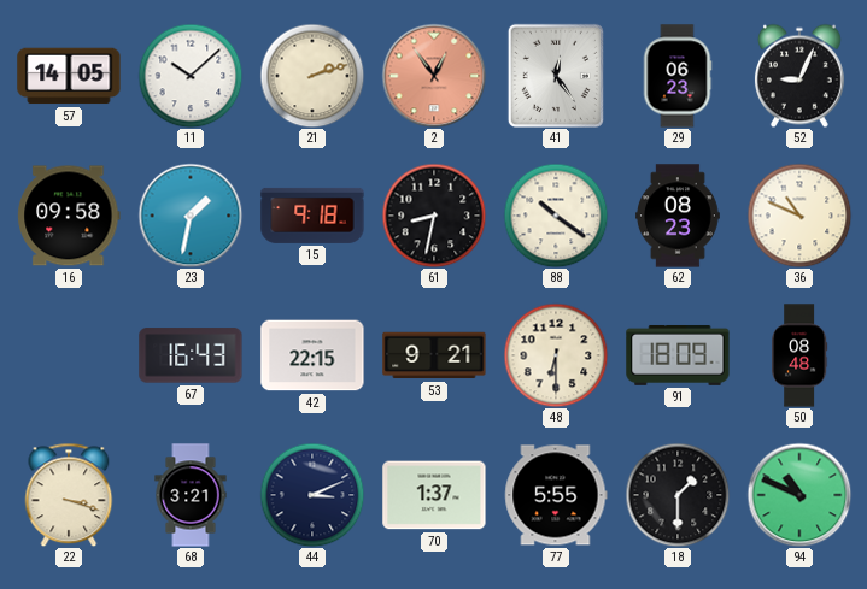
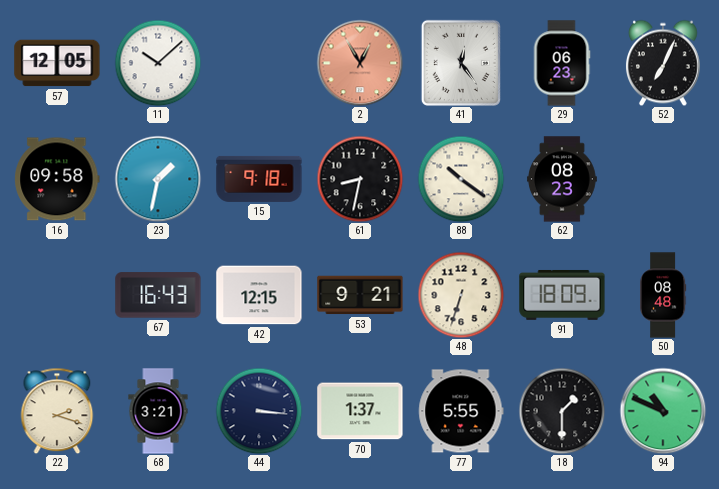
57: 14:05 -> 12:05 (57, 63)
21: 2:12 -> none (312, 76)
2: 12:54 -> 12:55 (360, 63)
52: 9:04 -> 7:04 (663, 63)
36: 10:49 -> none (799, 216)
42: 22:15 -> 12:15 (259, 295)
48: 6:30 -> 6:33 (461, 295)
22: 3:18 -> 2:18 (57, 411)
44: 3:11 -> 3:16 (259, 411)
